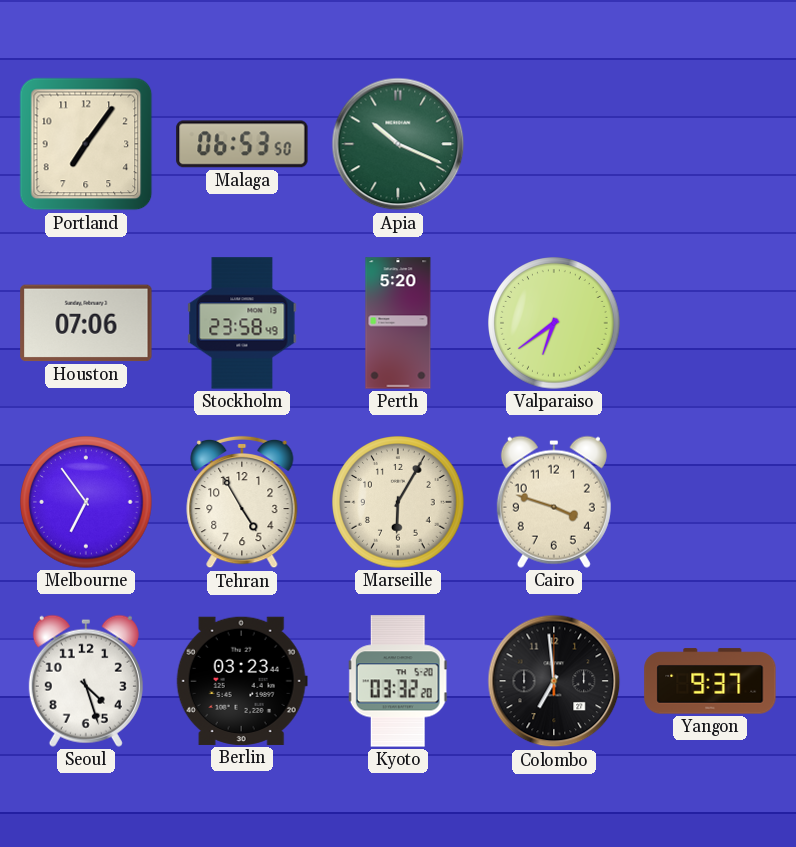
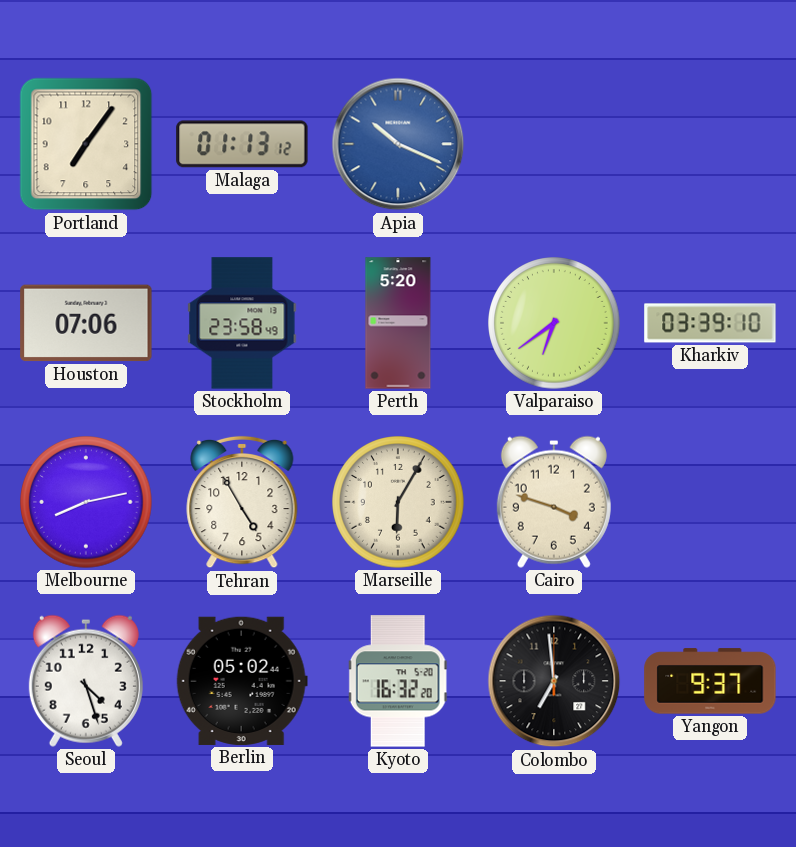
Malaga: 06:53 -> 01:13 (242, 144)
Apia dial: green -> blue (398, 144)
Kharkiv: none -> 03:39 (710, 323)
Melbourne: 6:54 -> 8:13 (86, 502)
Berlin: 03:23 -> 05:02 (242, 681)
Kyoto: 03:32 -> 16:32 (398, 681)
